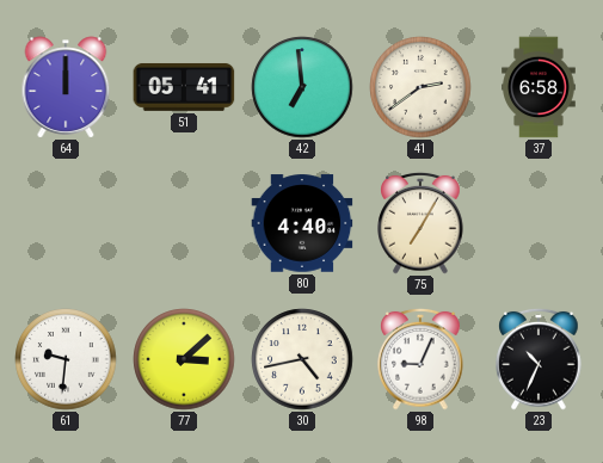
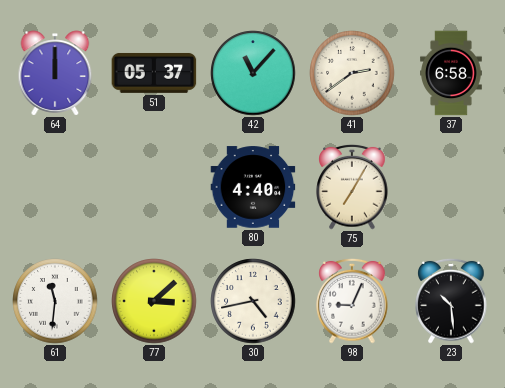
51: 05:41 -> 05:37 (154, 73)
42: 6:59 -> 11:07 (253, 73)
61: 9:31 -> 11:31 (55, 301)
23: 10:34 -> 10:29 (451, 301)
